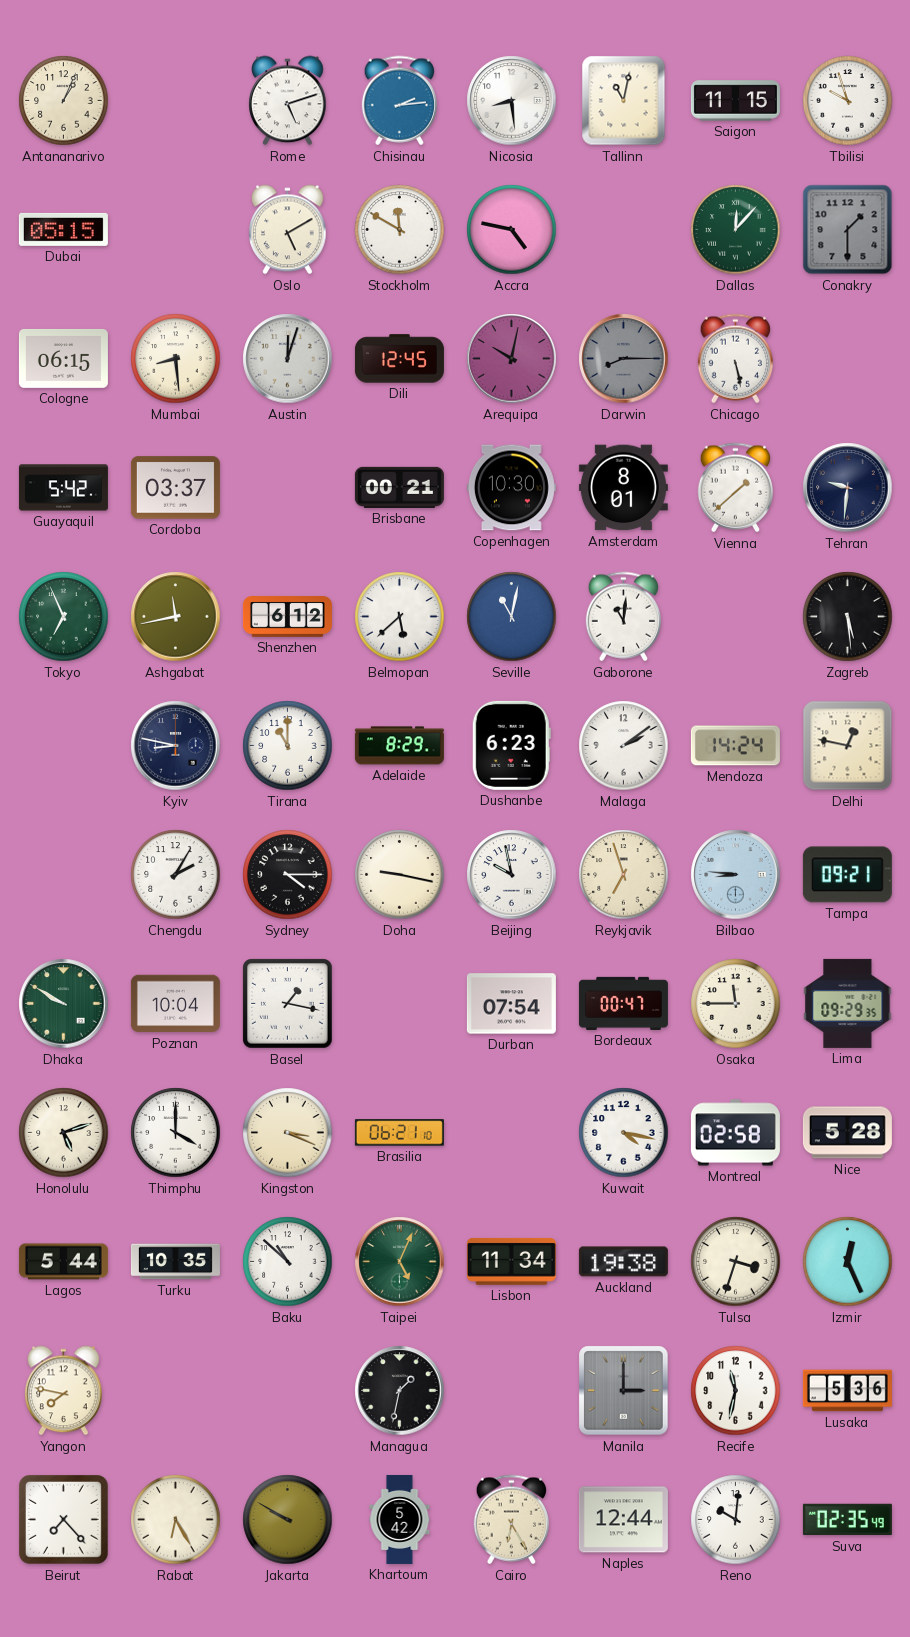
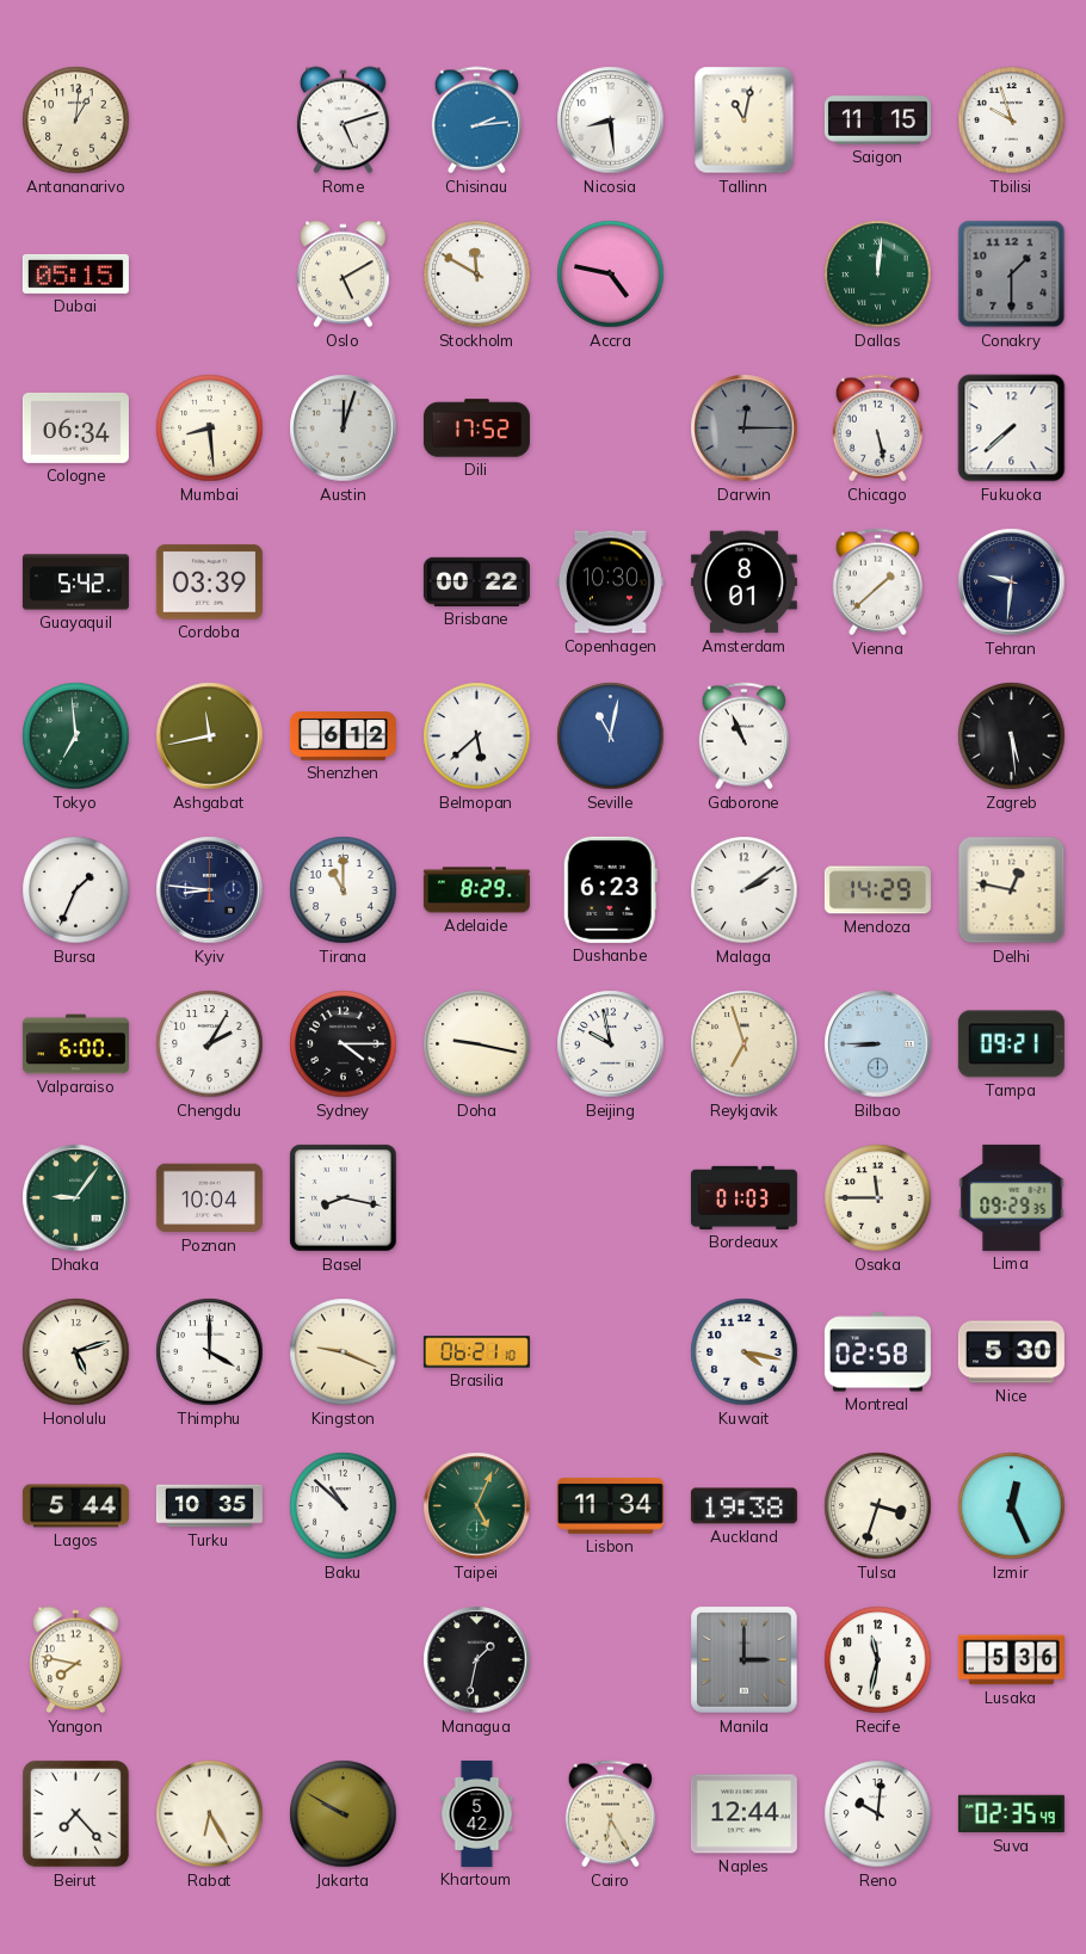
Antananarivo: 1:04 -> 1:01 (76, 121)
Dallas: 12:07 -> 12:01 (878, 275)
Cologne: 06:15 -> 06:34 (75, 427)
Dili: 12:45 -> 17:52 (476, 429)
Arequipa: 10:02 -> none (512, 359)
Darwin: 8:15 -> 12:15 (745, 429)
Fukuoka: none -> 7:38 (1012, 429)
Cordoba: 03:37 -> 03:39 (209, 582)
Brisbane: 00:21 -> 00:22 (476, 581)
Tokyo: 6:56 -> 6:59 (76, 736)
Gaborone: 11:01 -> 10:56 (743, 736)
Bursa: none -> 1:34 (76, 890)
Kyiv: 8:47 -> 8:46 (210, 890)
Mendoza: 14:24 -> 14:29 (877, 890)
Valparaiso: none -> 6:00 (75, 1044)
Bilbao: 8:46 -> 8:45 (878, 1044)
Dhaka: 9:50 -> 9:06 (76, 1198)
Basel: 1:17 -> 8:17 (344, 1198)
Durban: 07:54 -> none (511, 1004)
Bordeaux: 00:47 -> 01:03 (743, 1197)
Kingston: 3:19 -> 9:19 (344, 1352)
Nice: 5:28 -> 5:30 (1011, 1352)
